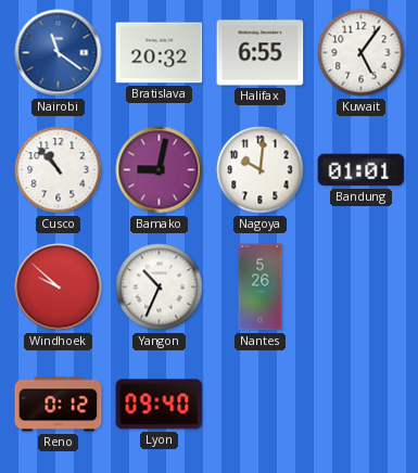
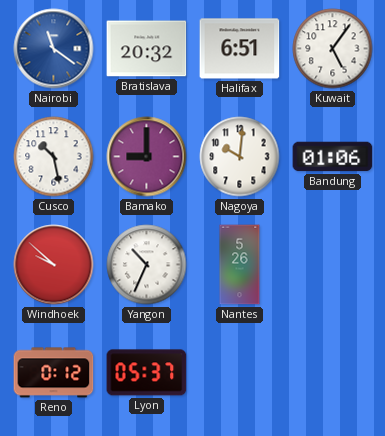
Halifax: 6:55 -> 6:51 (240, 49)
Cusco: 10:53 -> 10:28 (54, 157)
Bamako: 9:02 -> 9:00 (147, 157)
Bandung: 01:01 -> 01:06 (333, 157)
Lyon: 09:40 -> 05:37 (147, 373)
